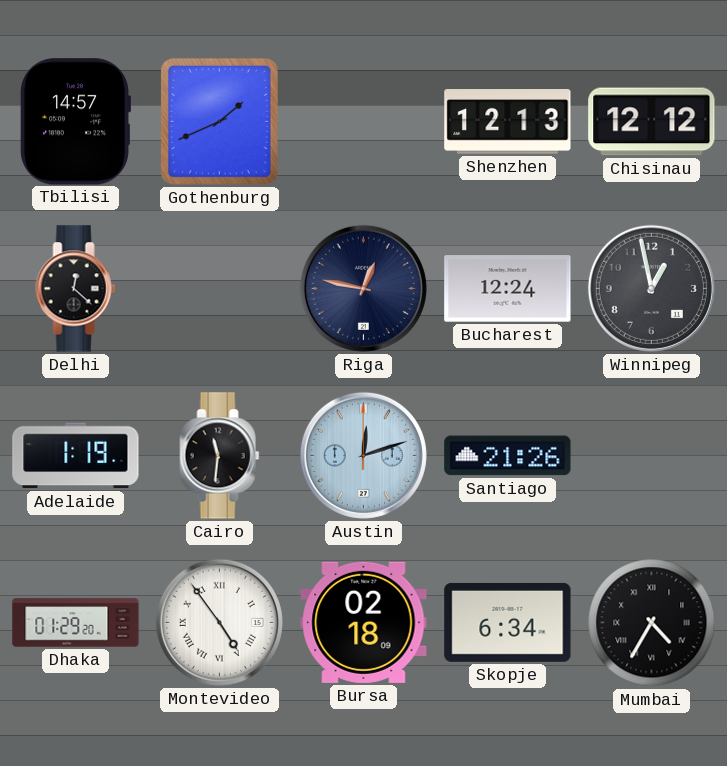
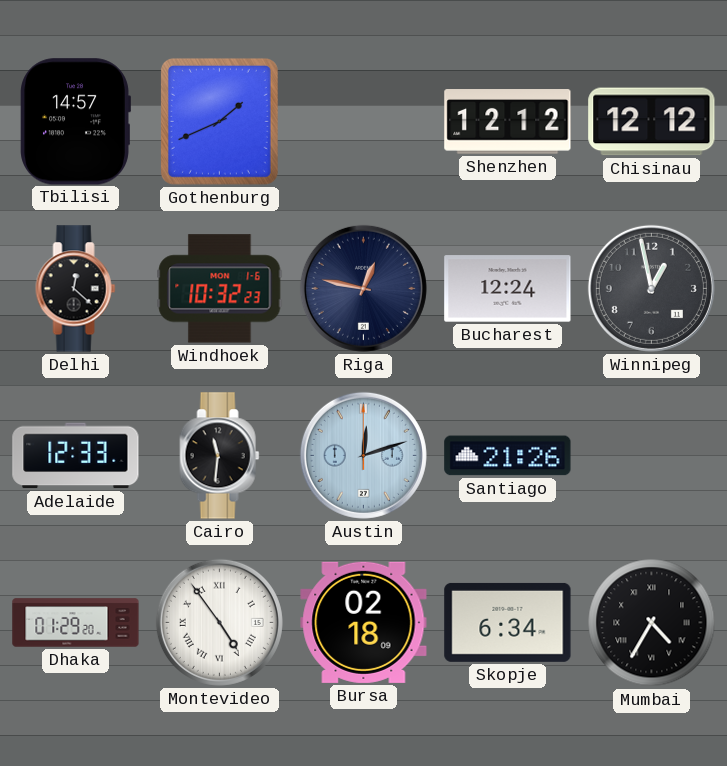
Shenzhen: 12:13 -> 12:12 (508, 122)
Windhoek: none -> 10:32 (220, 289)
Adelaide: 1:19 -> 12:33 (76, 456)
